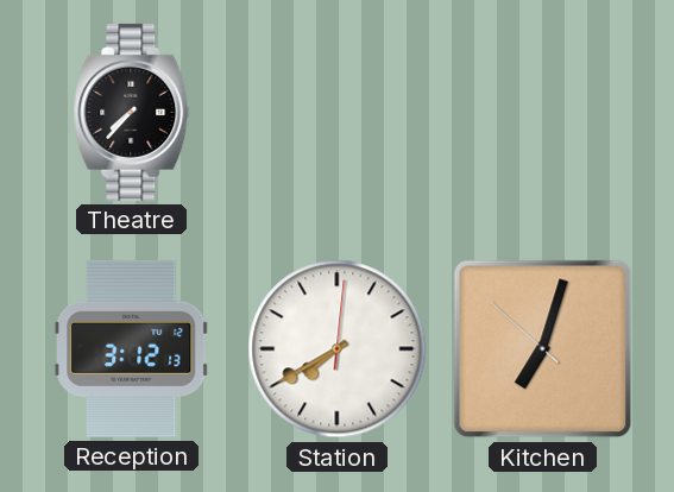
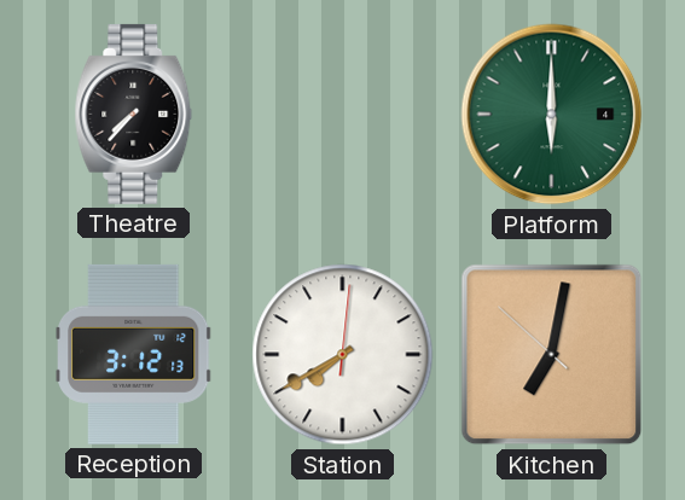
Platform: none -> 6:00 (552, 115)
Kitchen: 7:02 -> 7:01 (552, 355)
